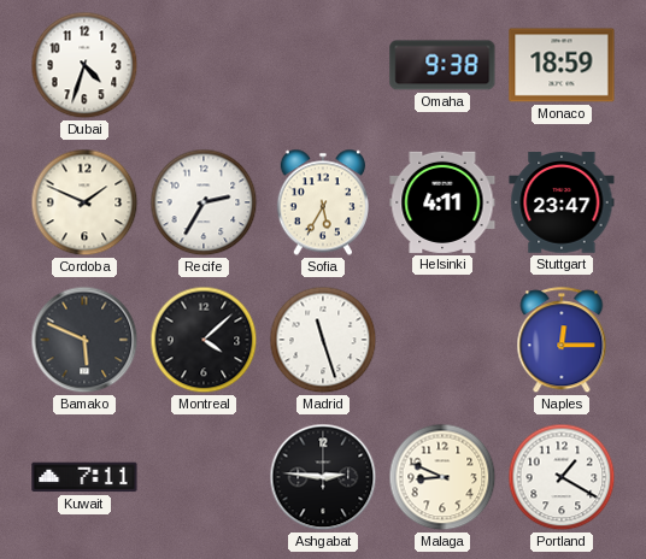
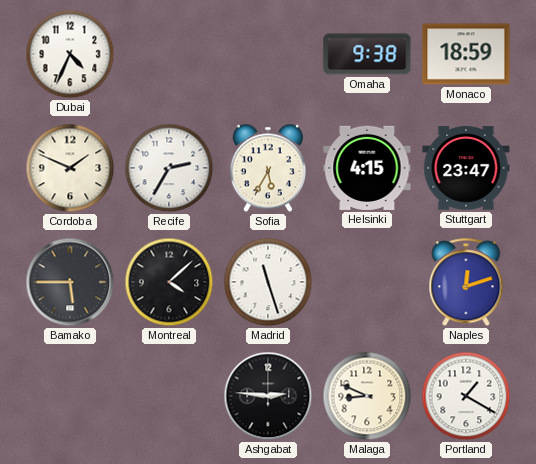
Dubai: 4:33 -> 4:34 (70, 54)
Helsinki: 4:11 -> 4:15 (367, 168)
Bamako: 5:49 -> 5:45 (70, 282)
Naples: 12:15 -> 12:12 (466, 283)
Kuwait: 7:11 -> none (84, 477)
